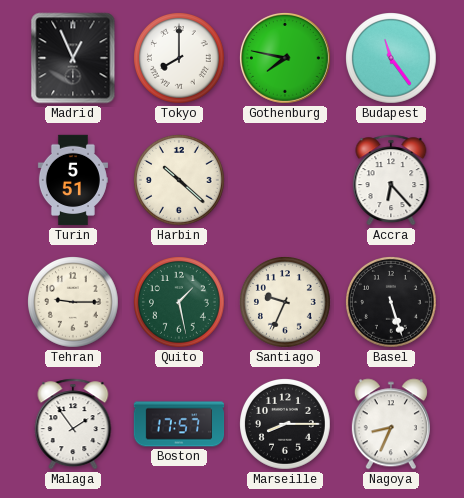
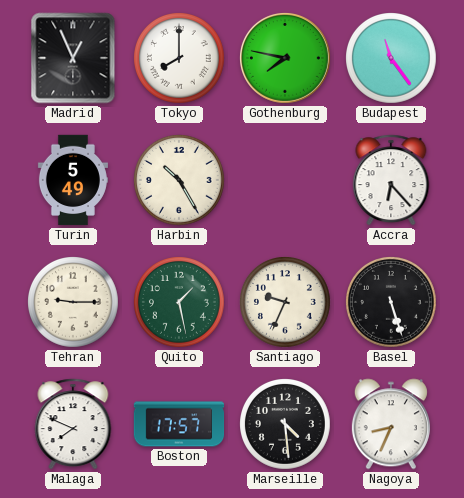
Turin: 5:51 -> 5:49 (73, 180)
Harbin: 10:22 -> 10:25 (180, 181)
Malaga: 1:54 -> 7:49 (73, 424)
Marseille: 8:15 -> 4:29 (286, 425)
